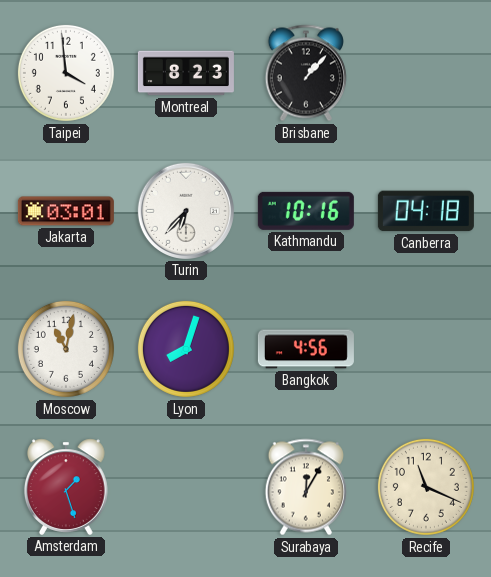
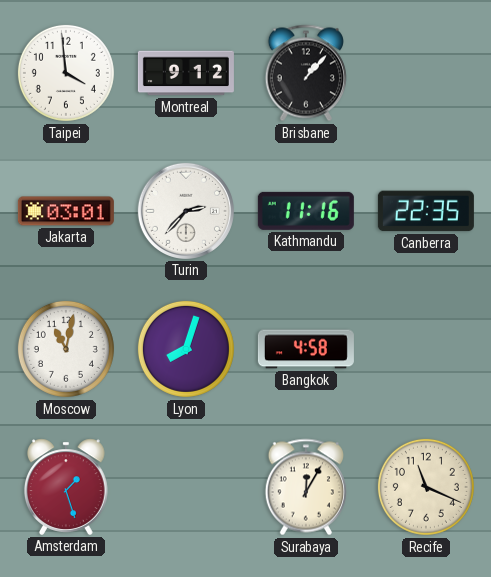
Montreal: 8:23 -> 9:12 (186, 73)
Turin: 6:37 -> 2:37 (186, 211)
Kathmandu: 10:16 -> 11:16 (306, 211)
Canberra: 04:18 -> 22:35 (426, 211)
Bangkok: 4:56 -> 4:58 (306, 349)
